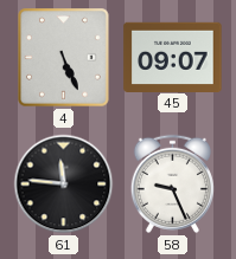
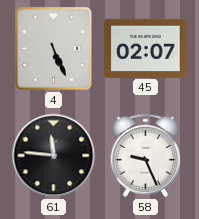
45: 09:07 -> 02:07 (146, 48)
